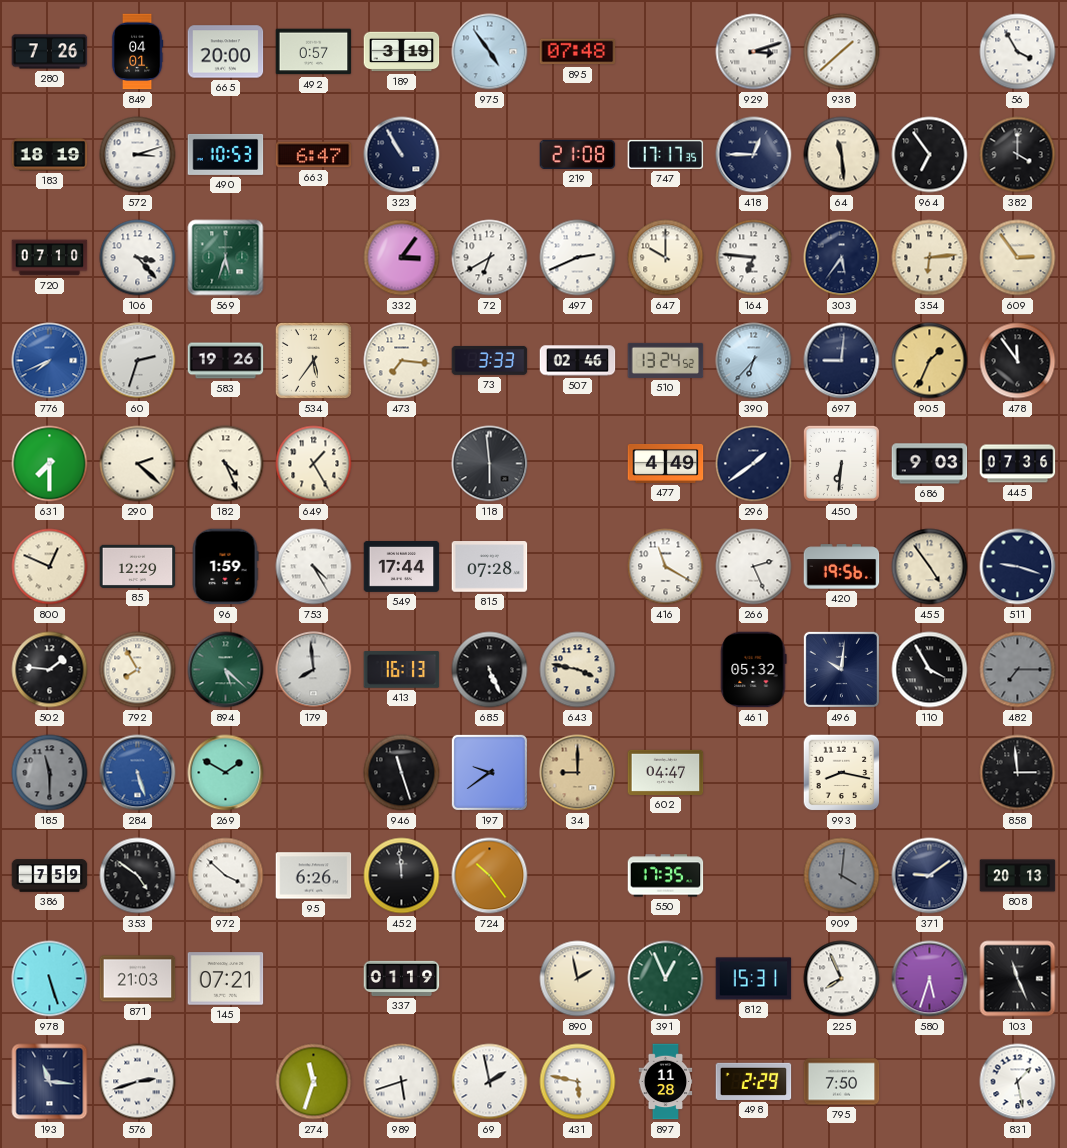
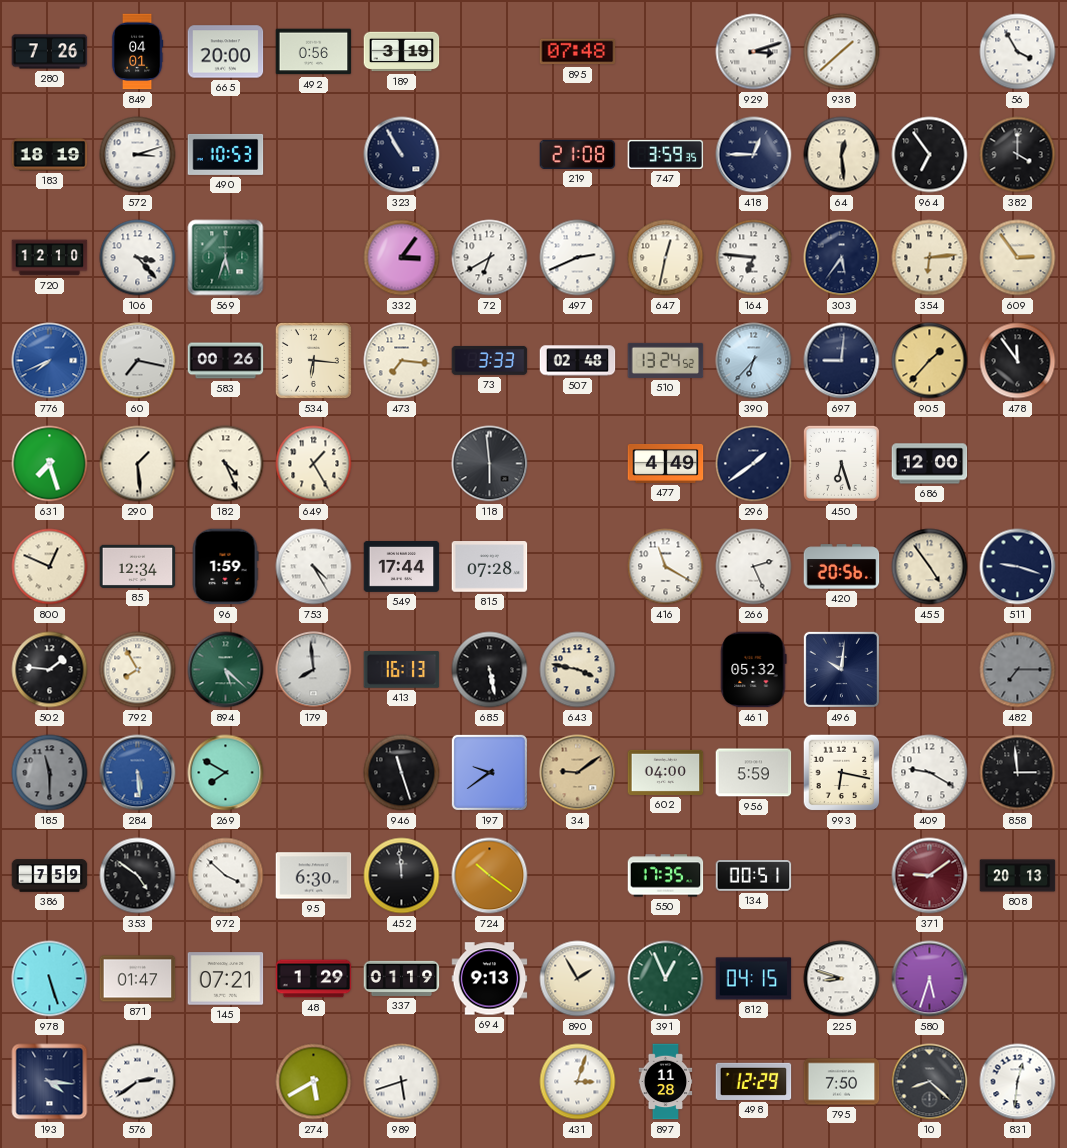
492: 0:57 -> 0:56 (314, 52)
975: 4:54 -> none (490, 52)
663: 6:47 -> none (314, 155)
747: 17:17 -> 3:59 (666, 154)
64: 11:29 -> 12:29 (842, 155)
720: 07:10 -> 12:10 (50, 258)
647: 10:00 -> 12:32 (666, 258)
60: 2:33 -> 7:17 (138, 361)
583: 19:26 -> 00:26 (226, 361)
534: 5:36 -> 6:16 (313, 360)
507: 02:46 -> 02:48 (578, 361)
905: 1:34 -> 1:37 (930, 361)
631: 7:30 -> 7:27 (50, 464)
290: 2:22 -> 1:29 (138, 464)
450: 6:31 -> 6:27 (841, 463)
686: 9:03 -> 12:00 (930, 464)
445: 07:36 -> none (1018, 464)
85: 12:29 -> 12:34 (138, 566)
420: 19:56 -> 20:56 (842, 567)
685: 5:26 -> 5:28 (490, 670)
110: 3:55 -> none (930, 670)
284: 5:27 -> 5:29 (138, 773)
269: 1:50 -> 7:50 (226, 773)
34: 9:00 -> 9:09 (578, 773)
602: 04:47 -> 04:00 (666, 772)
956: none -> 5:59 (754, 773)
993: 8:17 -> 6:17 (842, 773)
409: none -> 9:20 (930, 773)
95: 6:26 -> 6:30 (314, 876)
724: 10:24 -> 10:21 (490, 876)
134: none -> 00:51 (754, 876)
909: 4:01 -> none (842, 876)
371 dial: navy -> burgundy (930, 876)
871: 21:03 -> 01:47 (138, 979)
48: none -> 1:29 (314, 979)
694: none -> 9:13 (490, 979)
890: 1:58 -> 1:55 (578, 979)
812: 15:31 -> 04:15 (754, 979)
225: 7:56 -> 8:48 (842, 979)
103: 11:26 -> none (1018, 979)
193: 11:16 -> 4:16 (50, 1082)
576: 2:42 -> 2:39 (138, 1082)
274: 11:33 -> 5:40 (314, 1082)
69: 1:58 -> none (490, 1082)
431: 5:47 -> 3:03 (578, 1082)
498: 2:29 -> 12:29 (754, 1081)
10: none -> 8:22 (930, 1082)
831: 1:28 -> 12:31 (1018, 1082)
